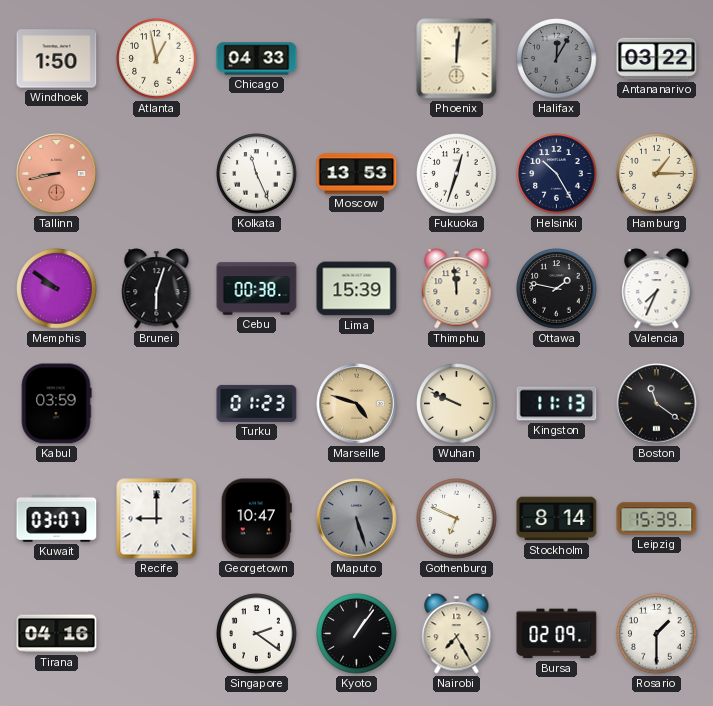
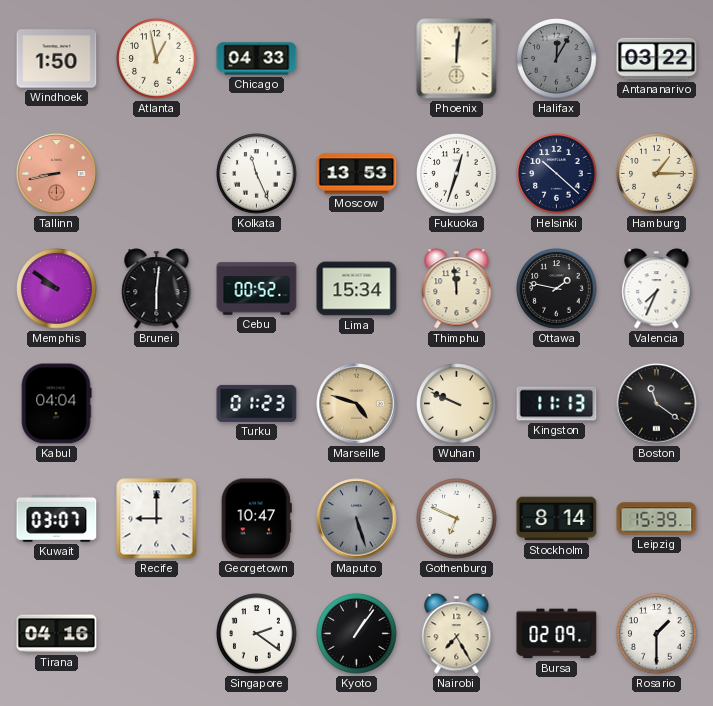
Helsinki: 10:25 -> 10:22 (557, 174)
Brunei: 6:03 -> 6:01 (157, 289)
Cebu: 00:38 -> 00:52 (257, 289)
Lima: 15:39 -> 15:34 (357, 289)
Kabul: 03:59 -> 04:04 (56, 404)
